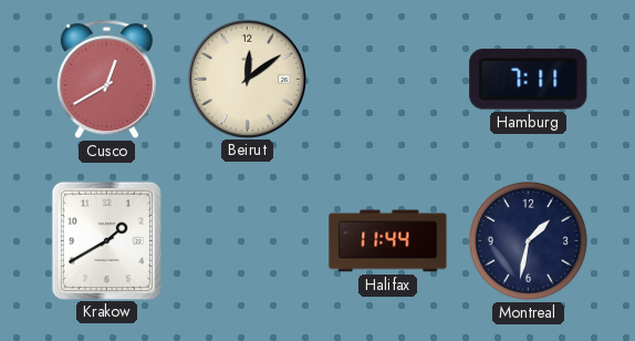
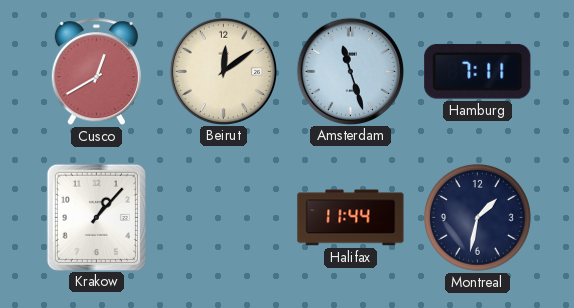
Amsterdam: none -> 11:27 (350, 71)
Krakow: 1:40 -> 1:07 (96, 217)
